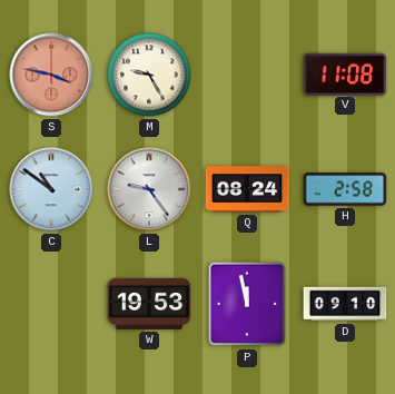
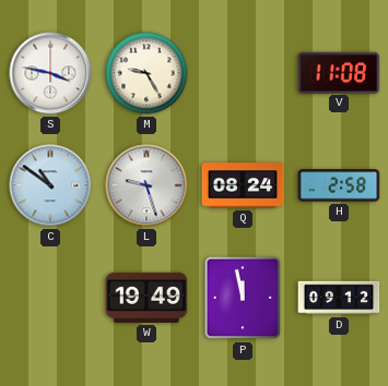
S dial: salmon -> white (50, 73)
L: 9:24 -> 9:27 (146, 185)
W: 19:53 -> 19:49 (146, 298)
D: 09:10 -> 09:12 (339, 298)
